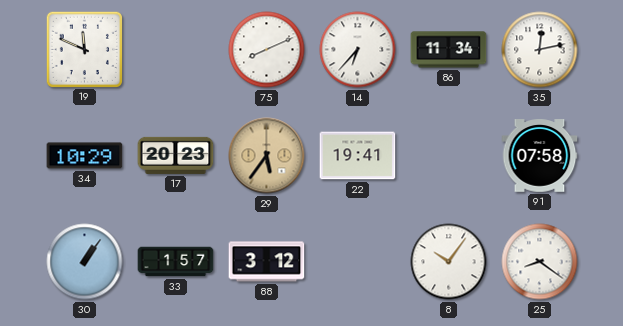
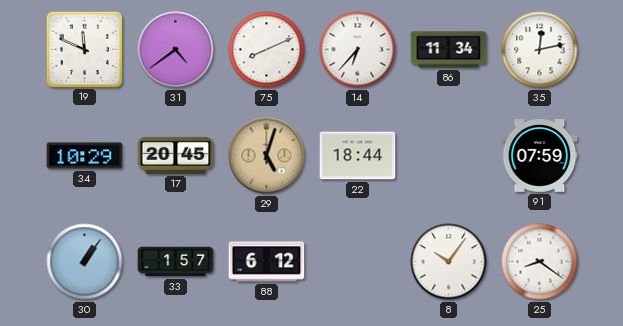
31: none -> 4:39 (176, 50)
17: 20:23 -> 20:45 (176, 155)
29: 5:36 -> 5:03 (267, 156)
22: 19:41 -> 18:44 (358, 156)
91: 07:58 -> 07:59 (540, 156)
88: 3:12 -> 6:12 (267, 262)
